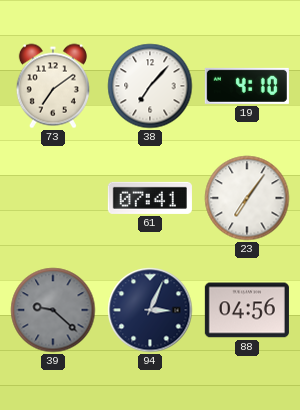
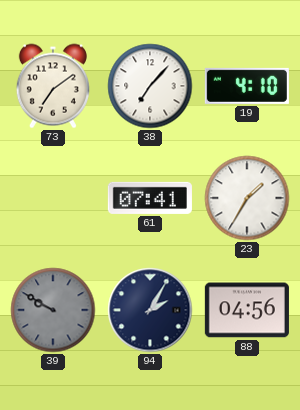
23: 7:06 -> 1:35 (247, 198)
39: 9:22 -> 9:50 (53, 310)
94: 3:04 -> 2:05 (150, 310)
